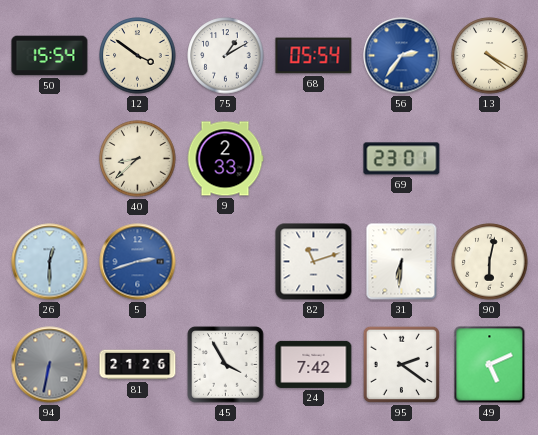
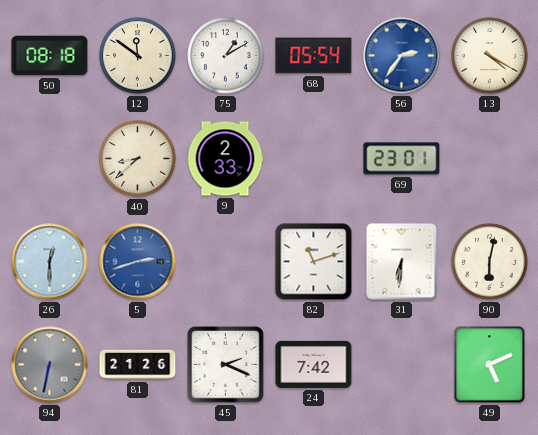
50: 15:54 -> 08:18 (50, 56)
12: 3:51 -> 11:51 (138, 56)
45: 3:55 -> 2:19 (226, 365)
95: 2:21 -> none (401, 364)
